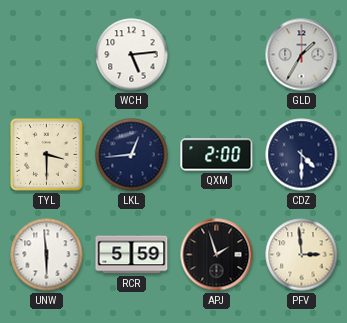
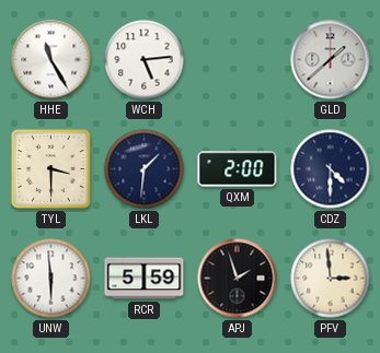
HHE: none -> 11:25 (51, 60)
GLD: 1:35 -> 1:38 (331, 60)
LKL: 12:44 -> 1:31 (145, 169)
